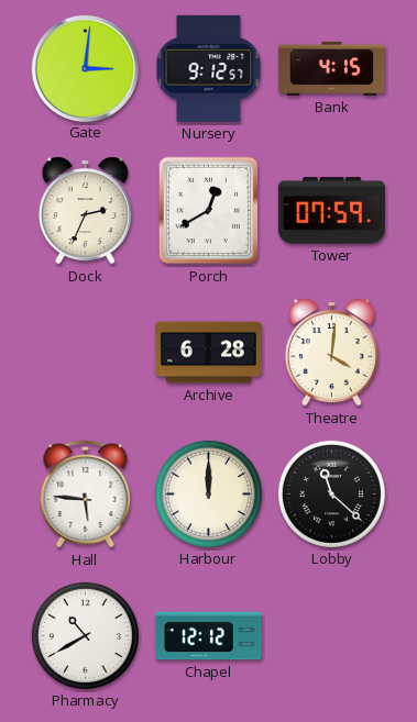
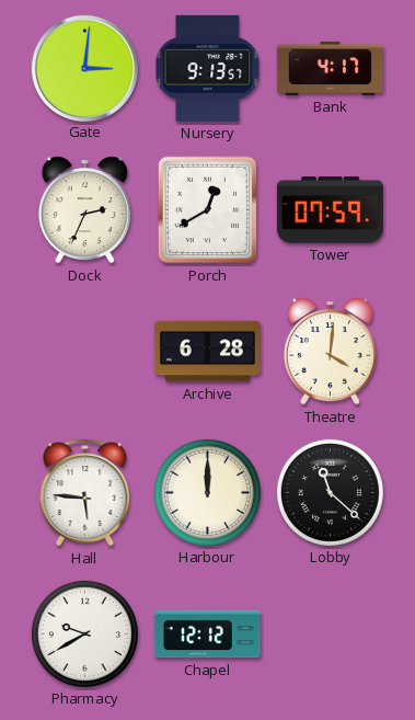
Nursery: 9:12 -> 9:13 (208, 68)
Bank: 4:15 -> 4:17 (330, 68)
Pharmacy: 10:40 -> 9:40 (84, 633)
